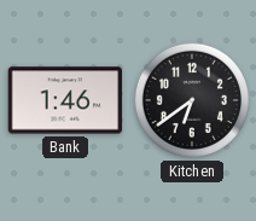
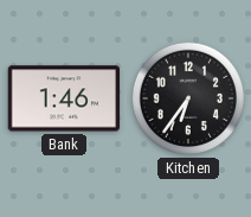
Kitchen: 6:39 -> 6:36 (188, 98)
